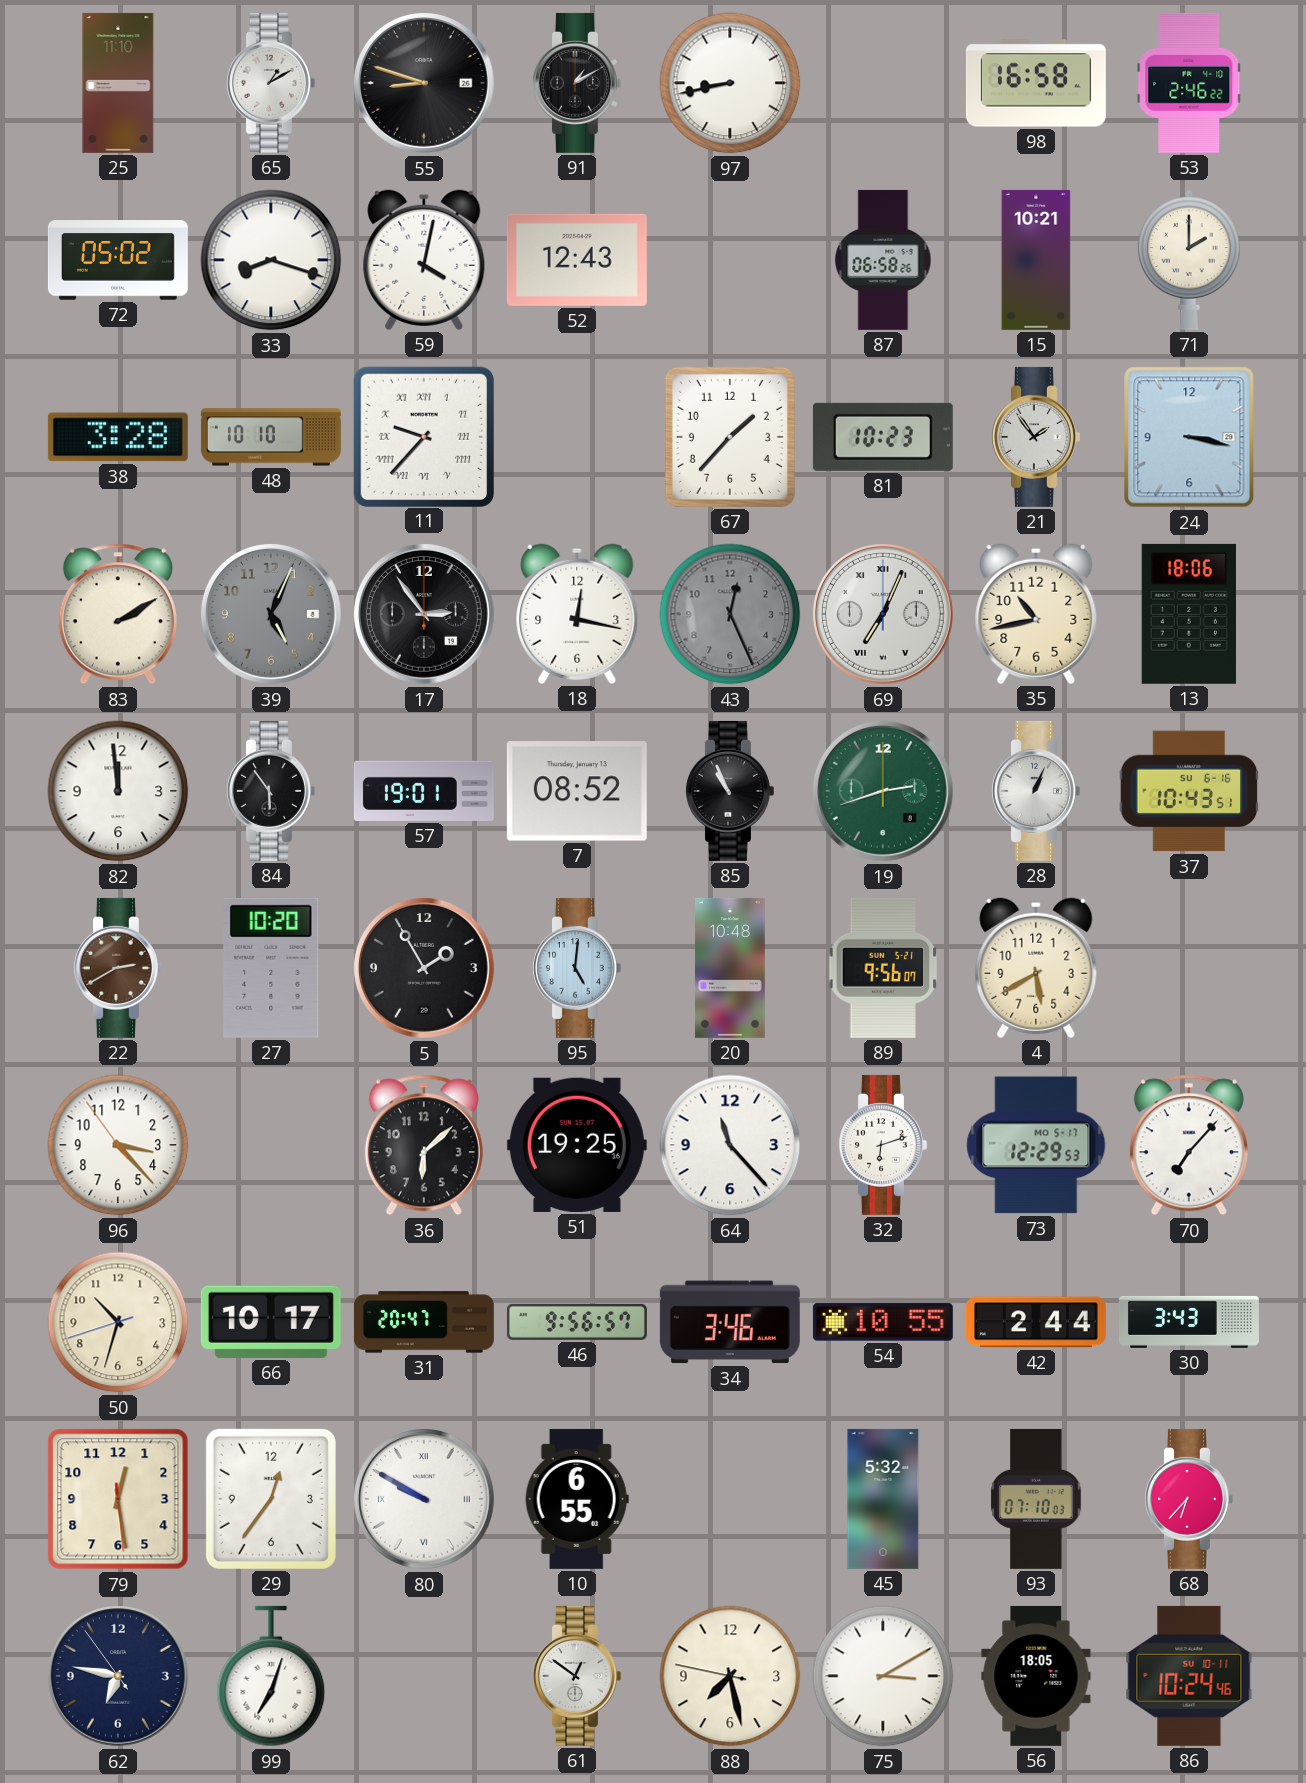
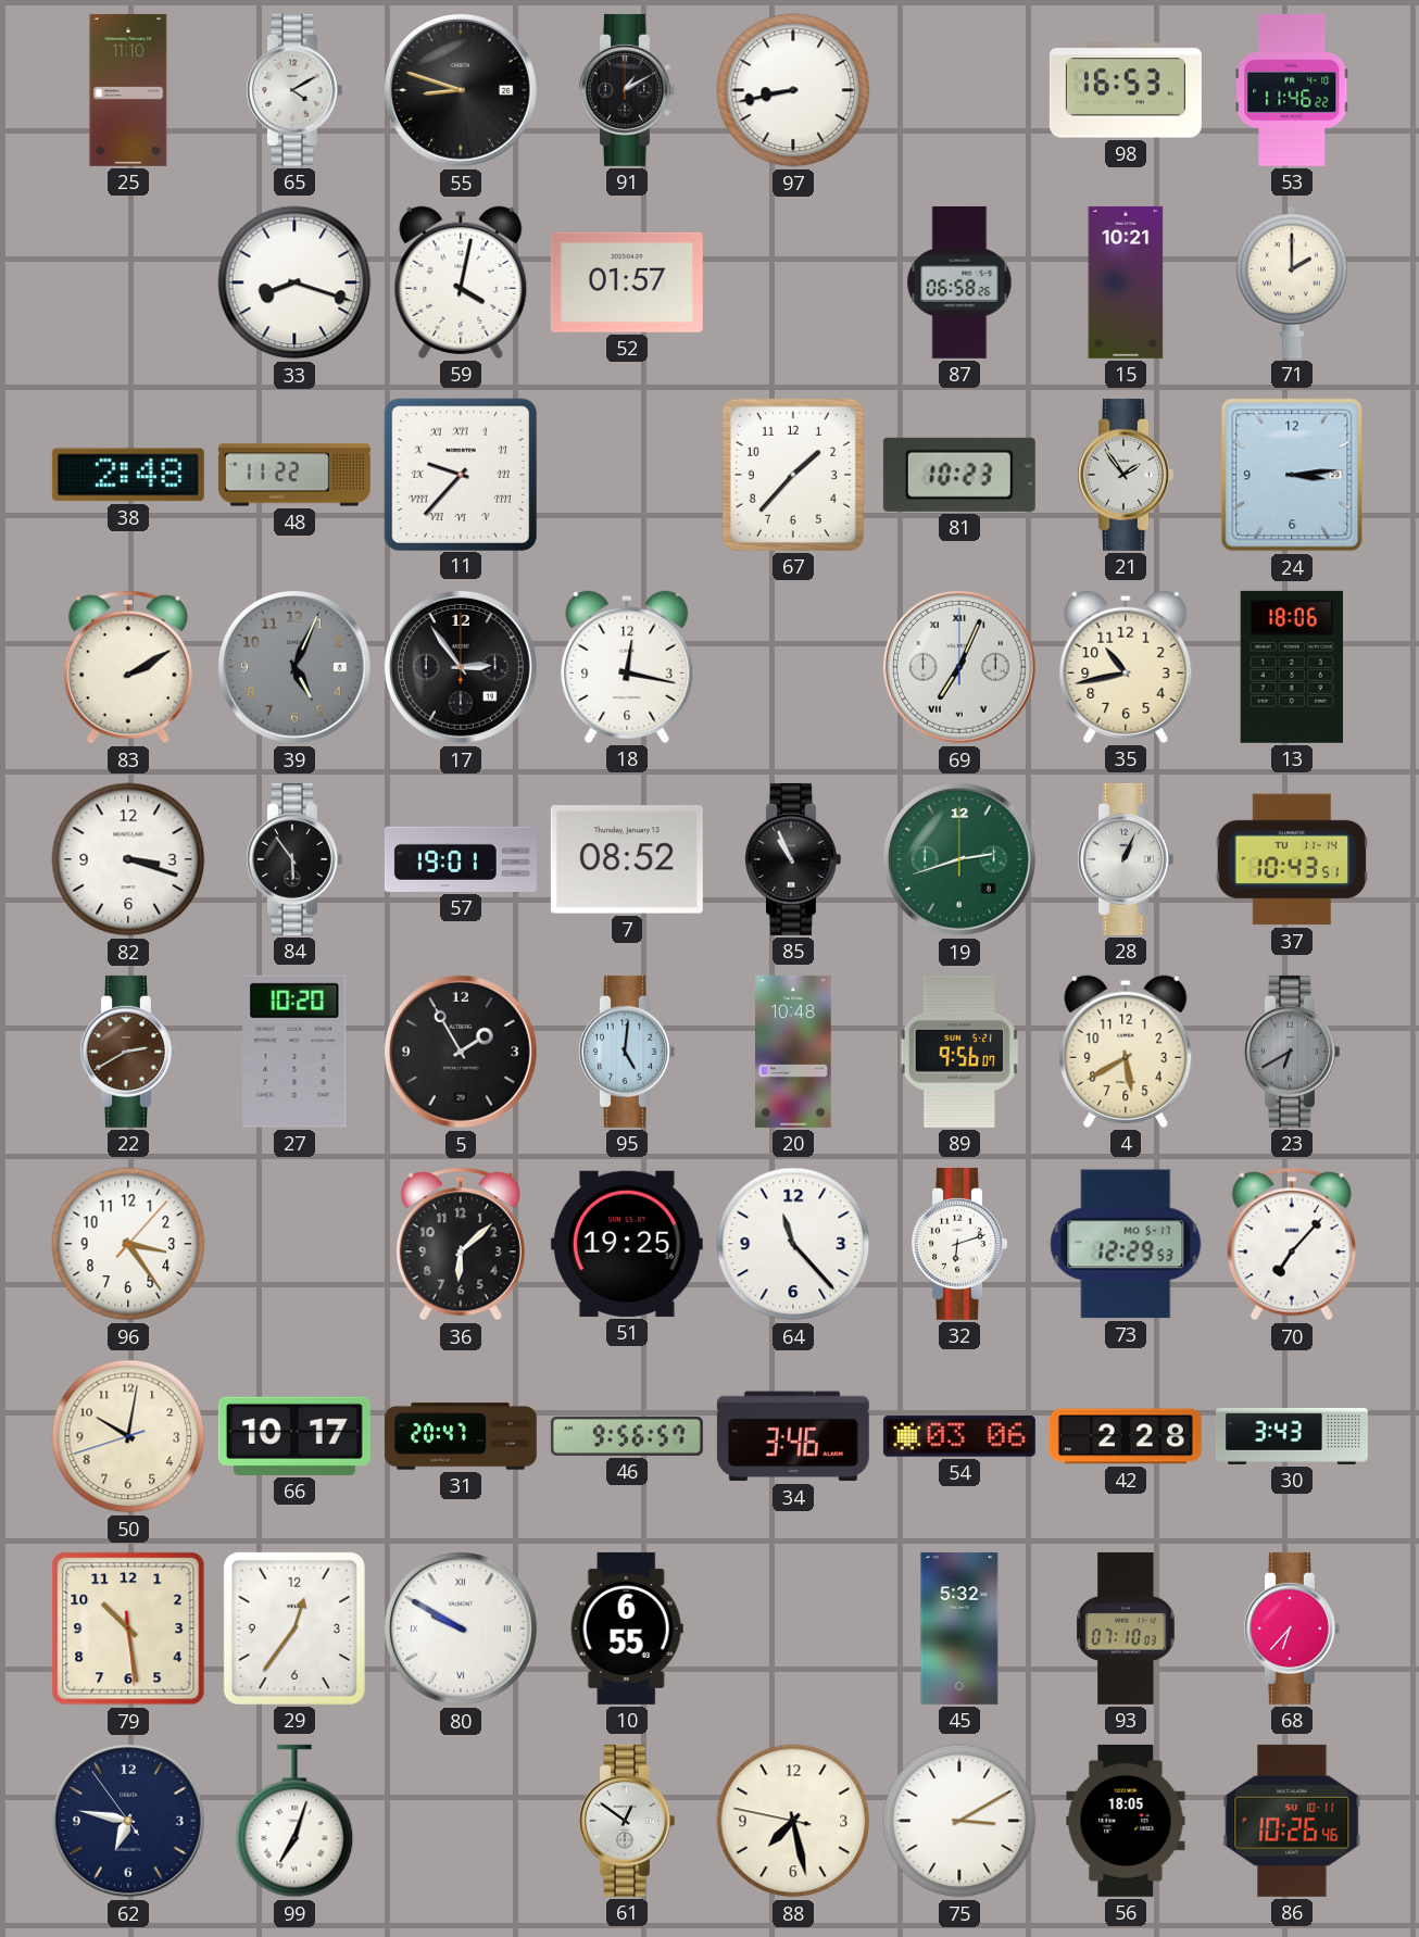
65: 1:10 -> 4:10 (294, 90)
98: 16:58 -> 16:53 (1126, 90)
53: 2:46 -> 11:46 (1292, 90)
72: 05:02 -> none (118, 260)
52: 12:43 -> 01:57 (627, 282)
38: 3:28 -> 2:48 (128, 475)
48: 10:10 -> 11:22 (294, 475)
24: 3:17 -> 3:14 (1292, 475)
43: 12:26 -> none (730, 614)
82: 11:59 -> 3:18 (128, 859)
37 date: SU 6-16 -> TU 11-14 (1292, 859)
23: none -> 6:40 (1292, 1052)
96: 3:22 -> 3:24 (128, 1244)
50: 10:32 -> 10:01 (128, 1436)
54: 10:55 -> 03:06 (959, 1436)
42: 2:44 -> 2:28 (1126, 1436)
79: 12:28 -> 10:28 (128, 1628)
86: 10:24 -> 10:26 (1292, 1821)
